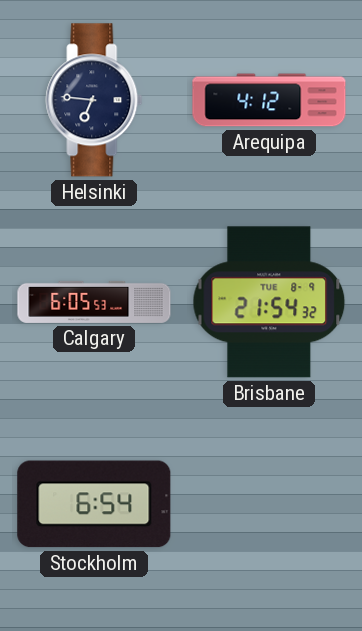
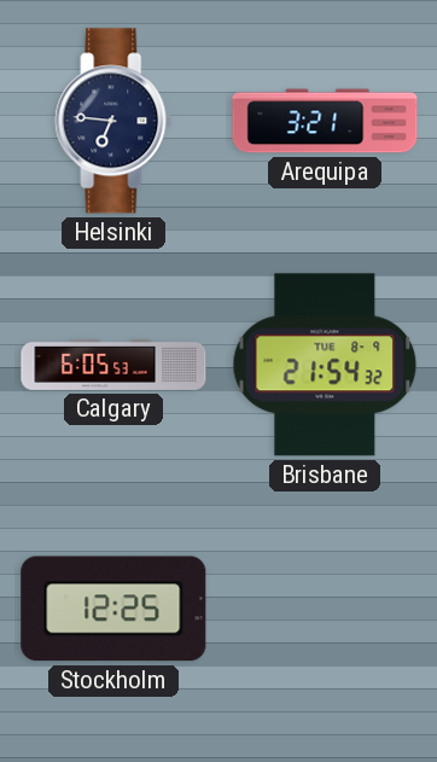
Arequipa: 4:12 -> 3:21 (325, 121)
Stockholm: 6:54 -> 12:25 (113, 609)
